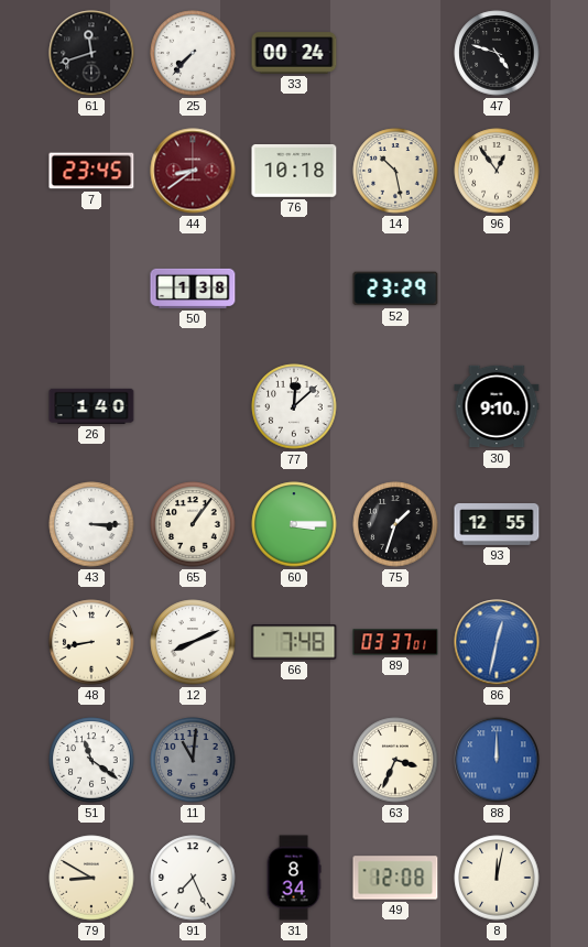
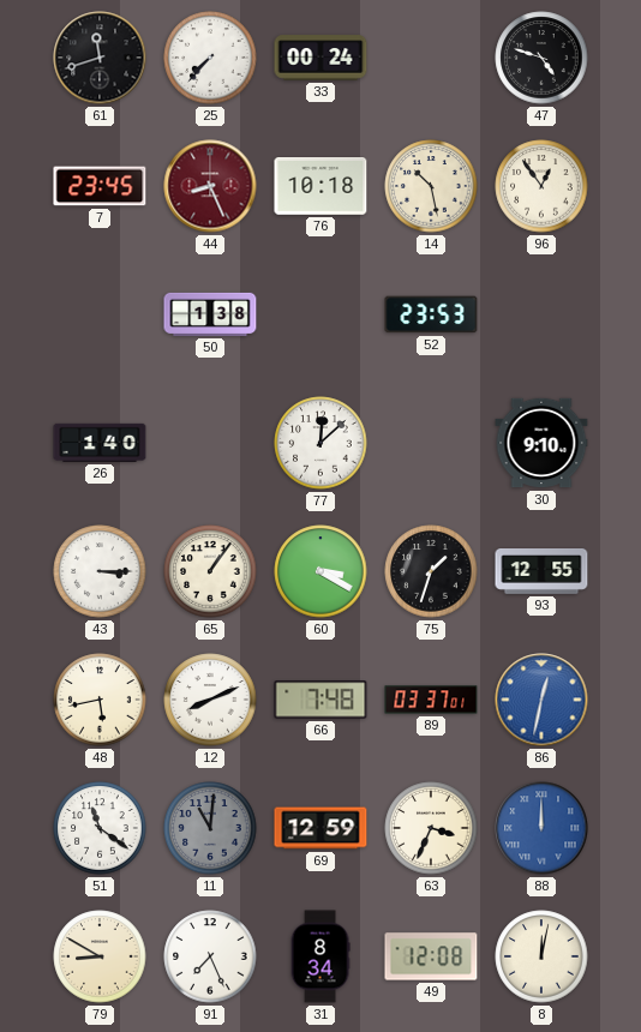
44: 8:39 -> 8:26 (210, 186)
52: 23:29 -> 23:53 (431, 314)
60: 3:15 -> 3:20 (320, 571)
48: 8:43 -> 5:43 (100, 700)
69: none -> 12:59 (320, 828)
